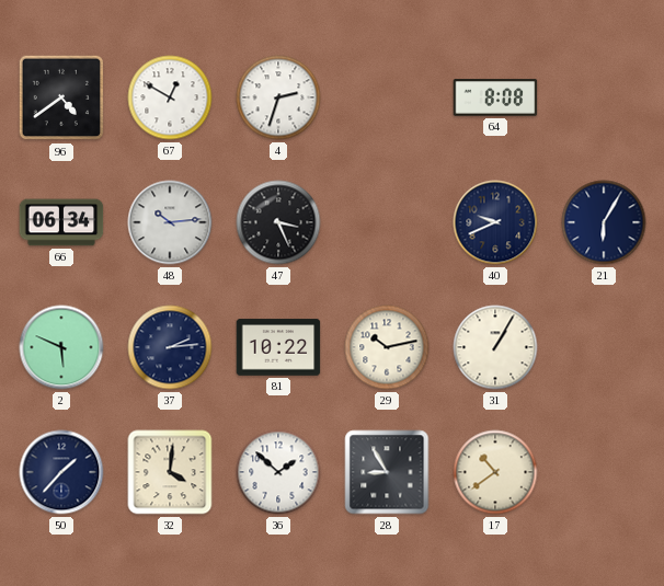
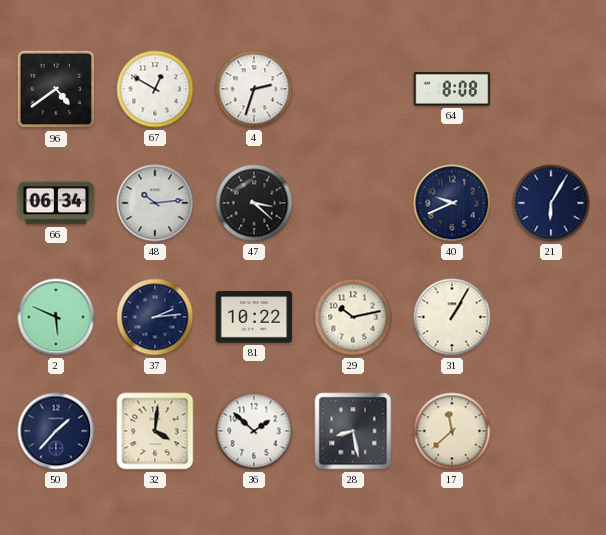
47: 3:26 -> 3:22 (254, 203)
28: 8:55 -> 8:28 (353, 431)
17: 10:39 -> 11:38 (452, 431)
